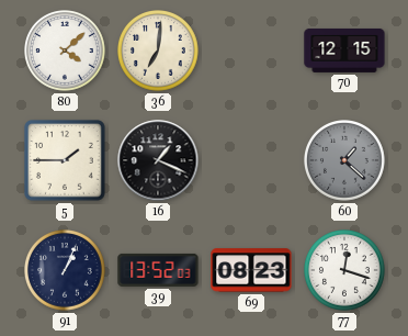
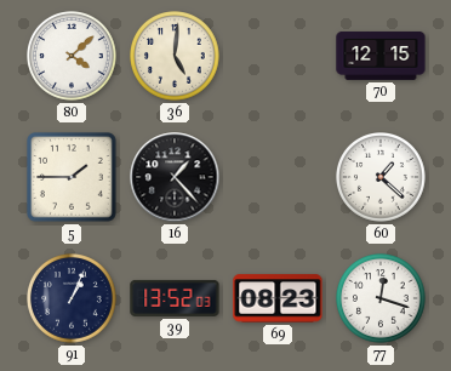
36: 7:01 -> 5:01 (176, 57)
16: 1:19 -> 1:23 (175, 177)
60 dial: grey -> white (382, 178)
